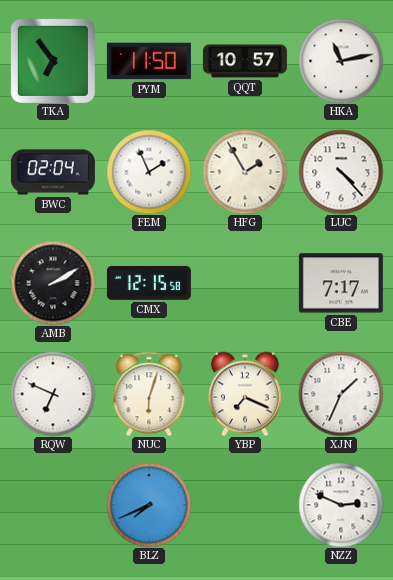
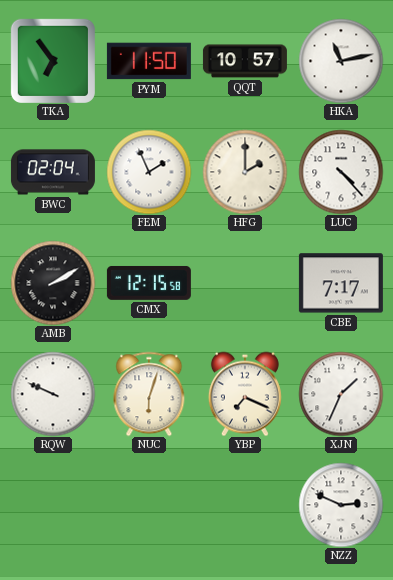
HFG: 1:55 -> 2:00 (245, 172)
RQW: 6:49 -> 9:49 (53, 394)
BLZ: 7:41 -> none (149, 505)
